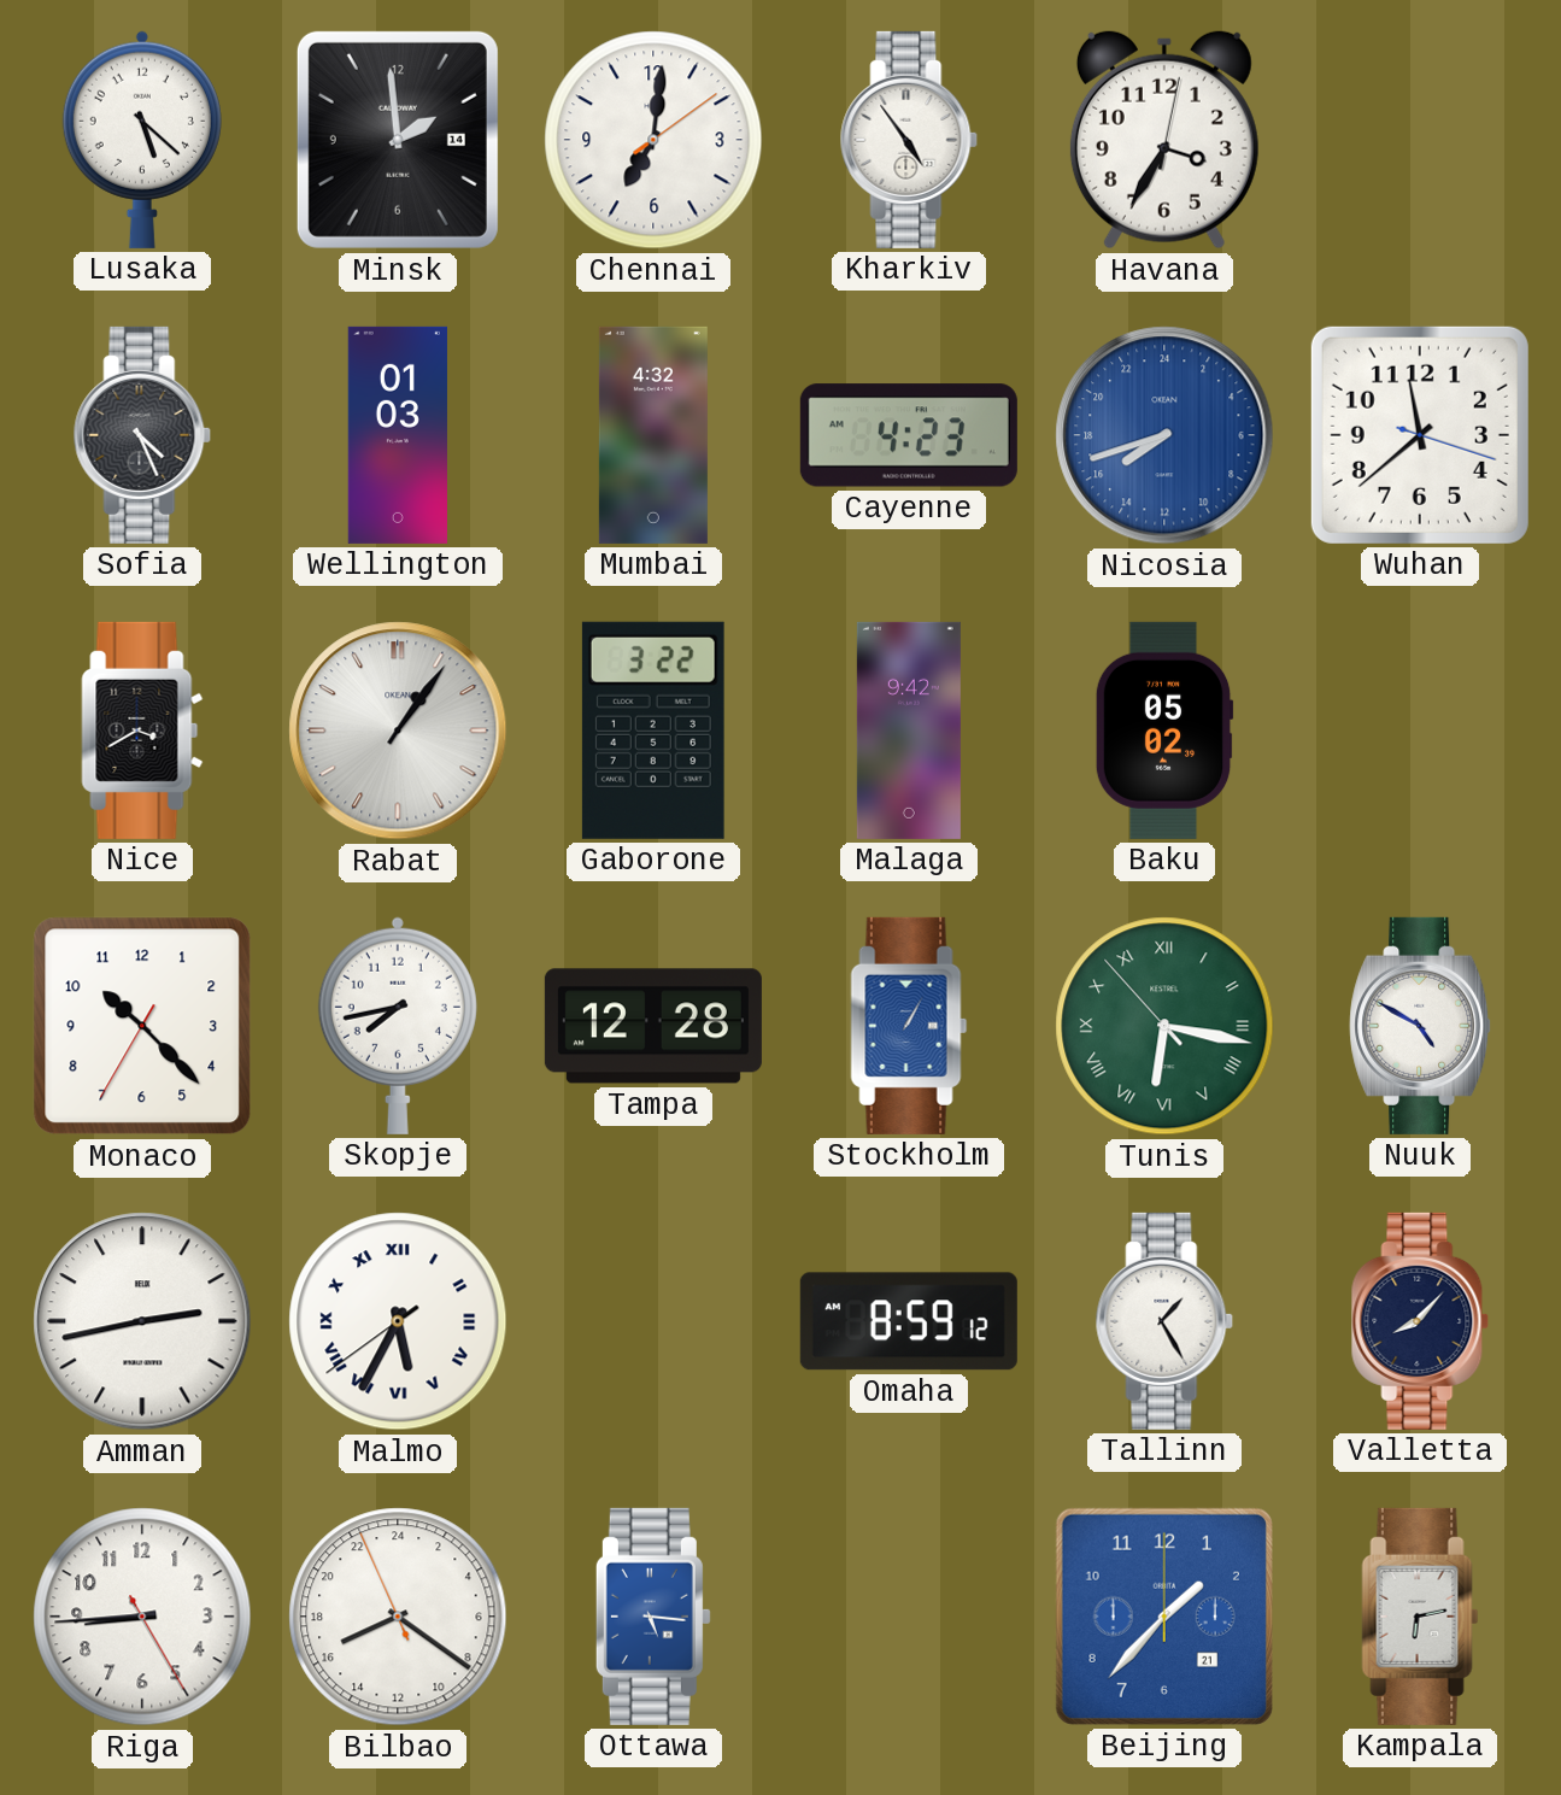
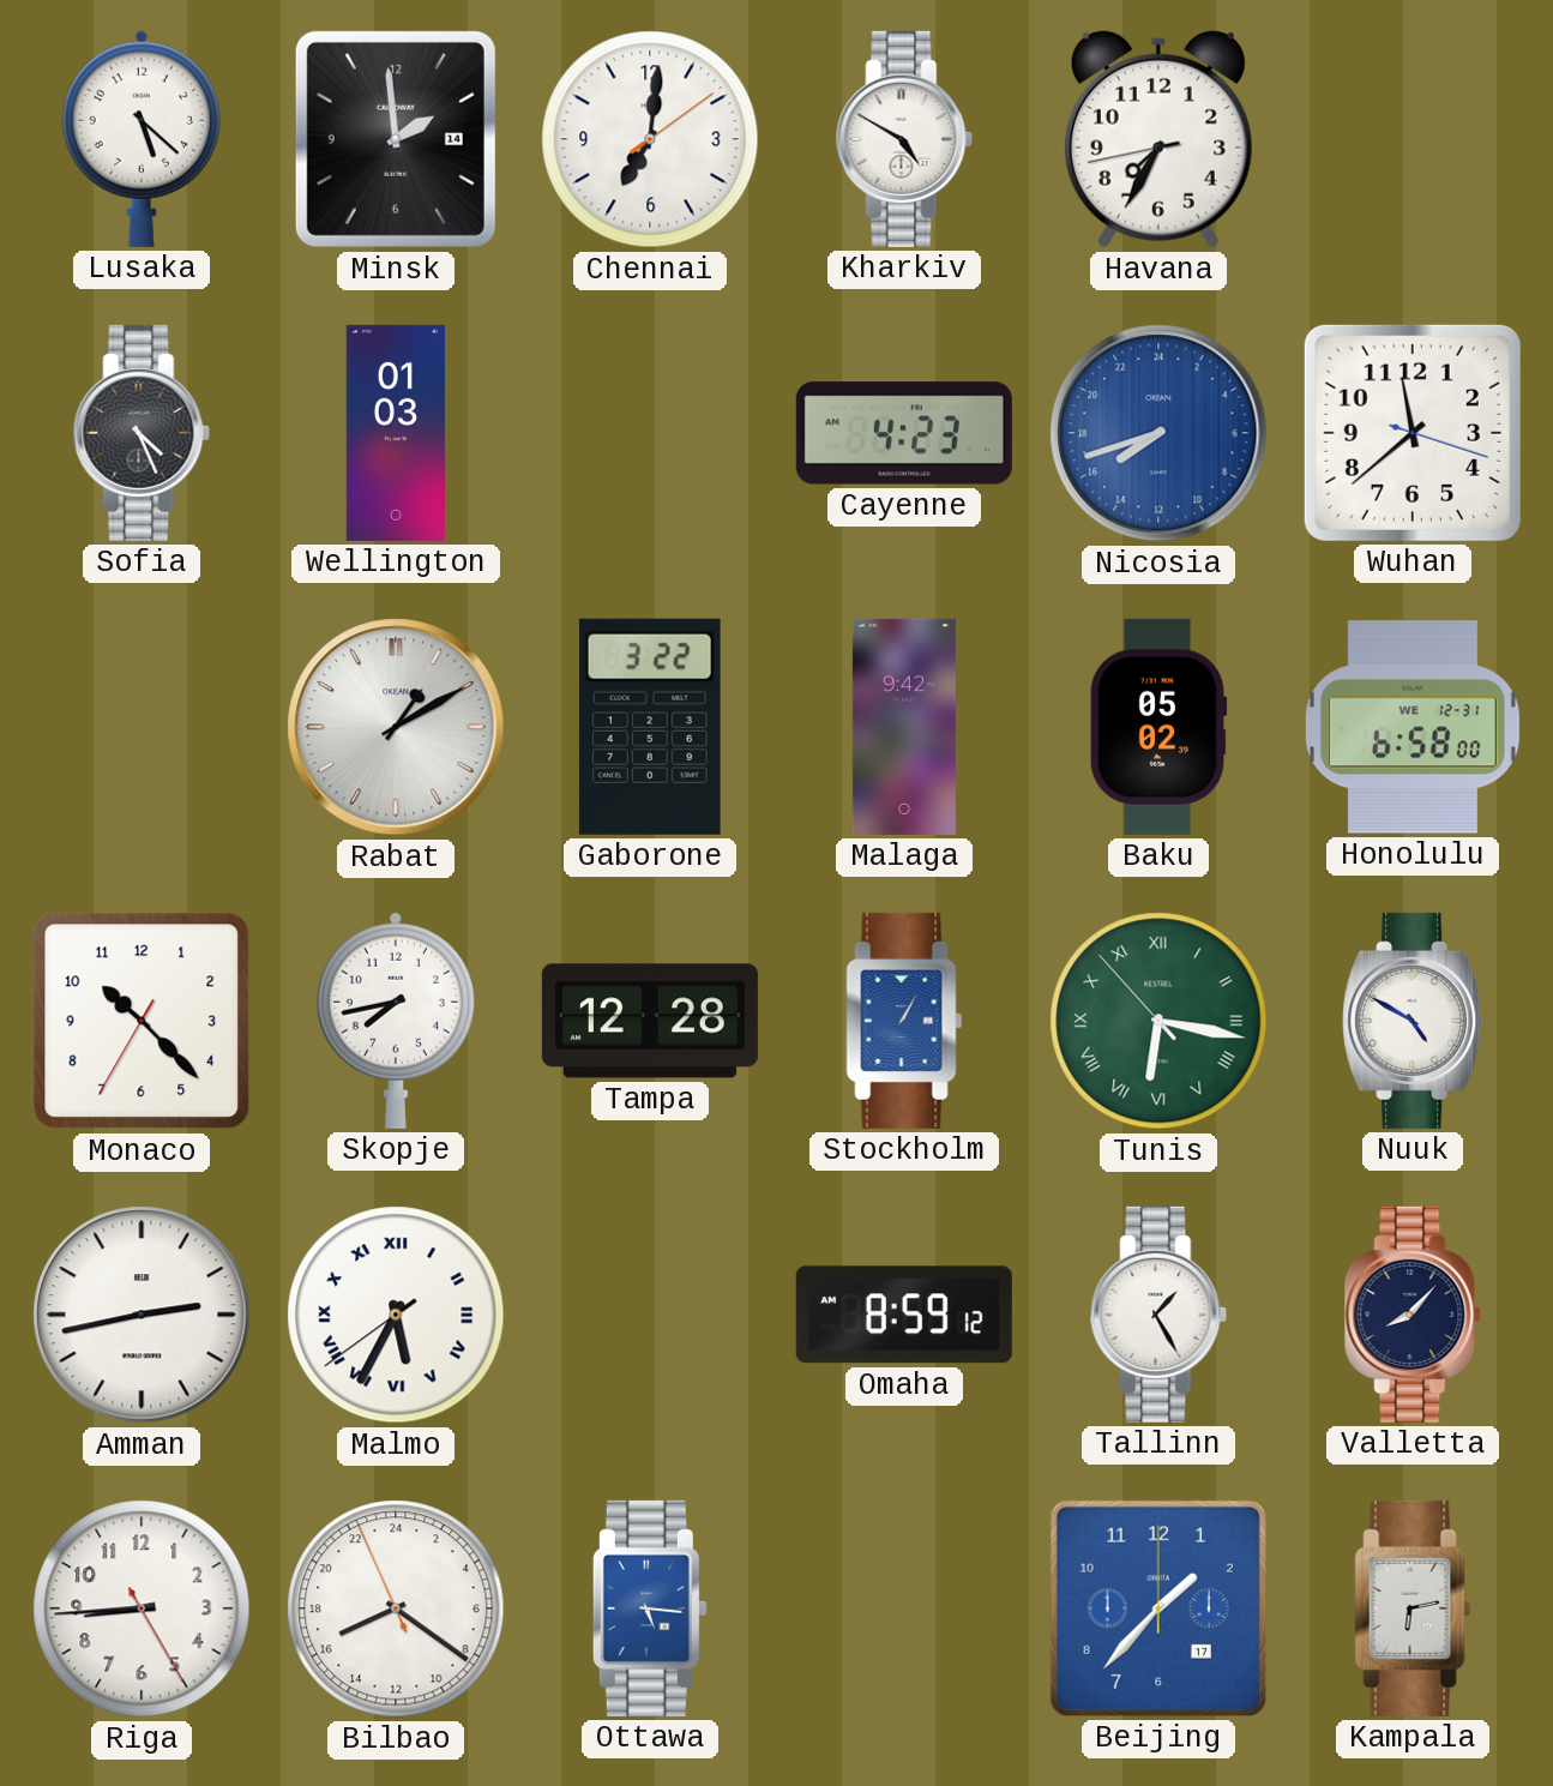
Kharkiv: 4:54 -> 4:50 (904, 139)
Havana: 3:35 -> 7:34 (1158, 139)
Mumbai: 4:32 -> none (653, 435)
Nice: 3:40 -> none (142, 731)
Rabat: 1:06 -> 1:10 (396, 727)
Honolulu: none -> 6:58 (1413, 727)
Beijing date: 21 -> 17 (1158, 1608)
